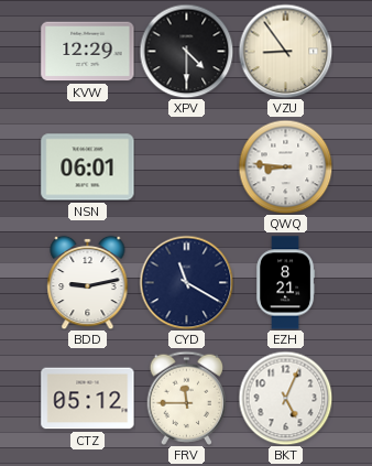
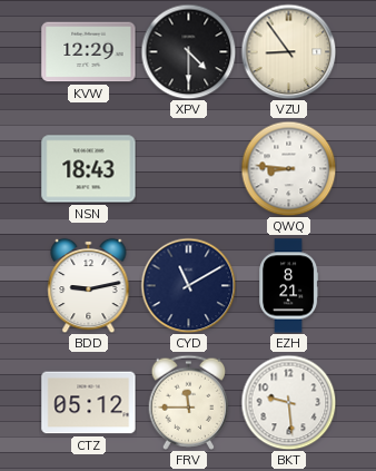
NSN: 06:01 -> 18:43 (89, 169)
CYD: 11:20 -> 11:10 (188, 285)
BKT: 5:04 -> 9:29 (288, 402)
